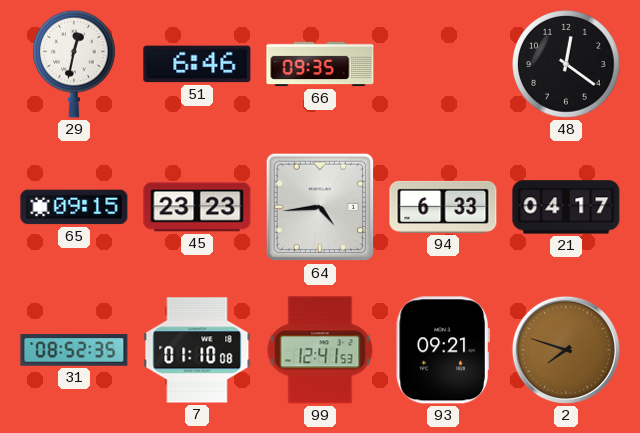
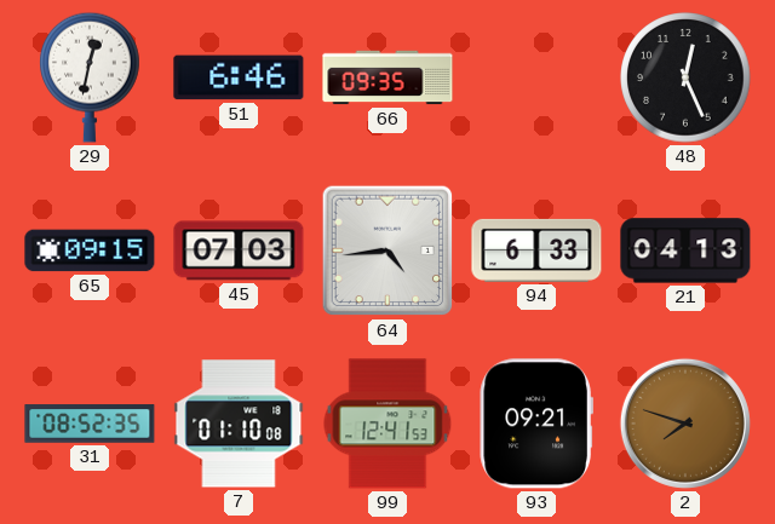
48: 12:21 -> 12:26 (685, 77)
45: 23:23 -> 07:03 (239, 251)
21: 04:17 -> 04:13 (685, 251)
